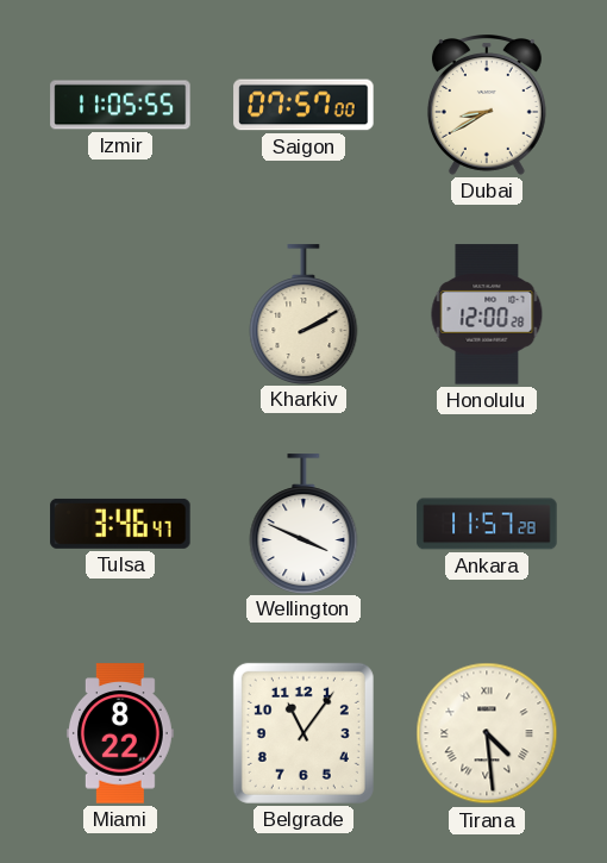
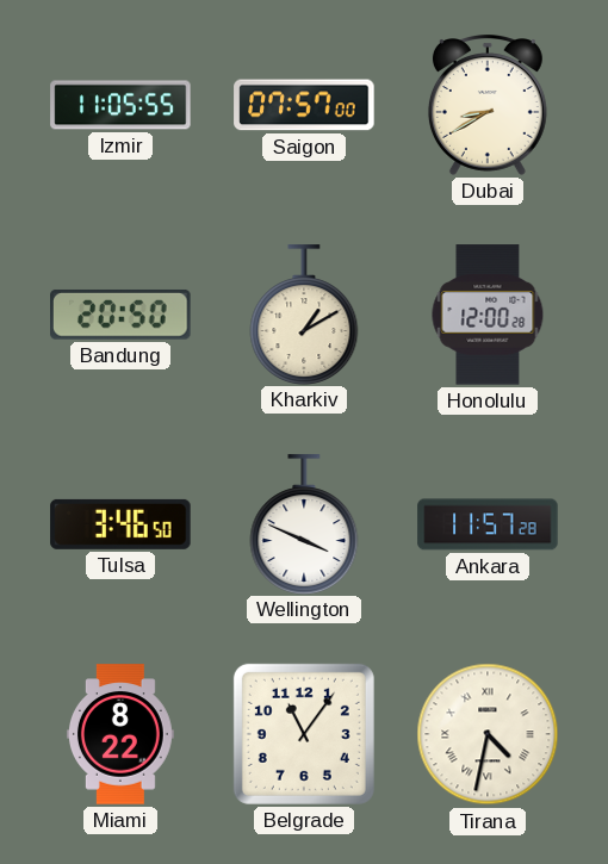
Bandung: none -> 20:50 (120, 315)
Kharkiv: 2:10 -> 1:10 (304, 315)
Tulsa: 3:46:47 -> 3:46:50 (120, 524)
Tirana: 4:29 -> 4:32 (488, 734)
